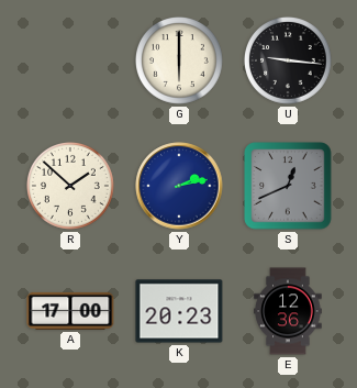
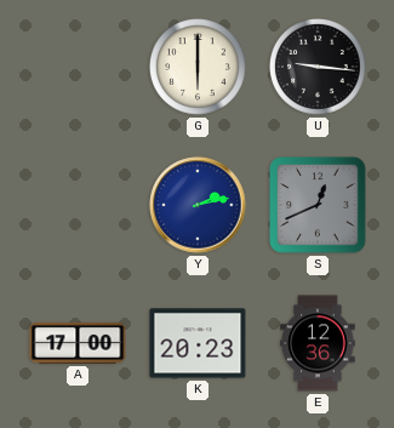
R: 1:52 -> none (71, 187)
